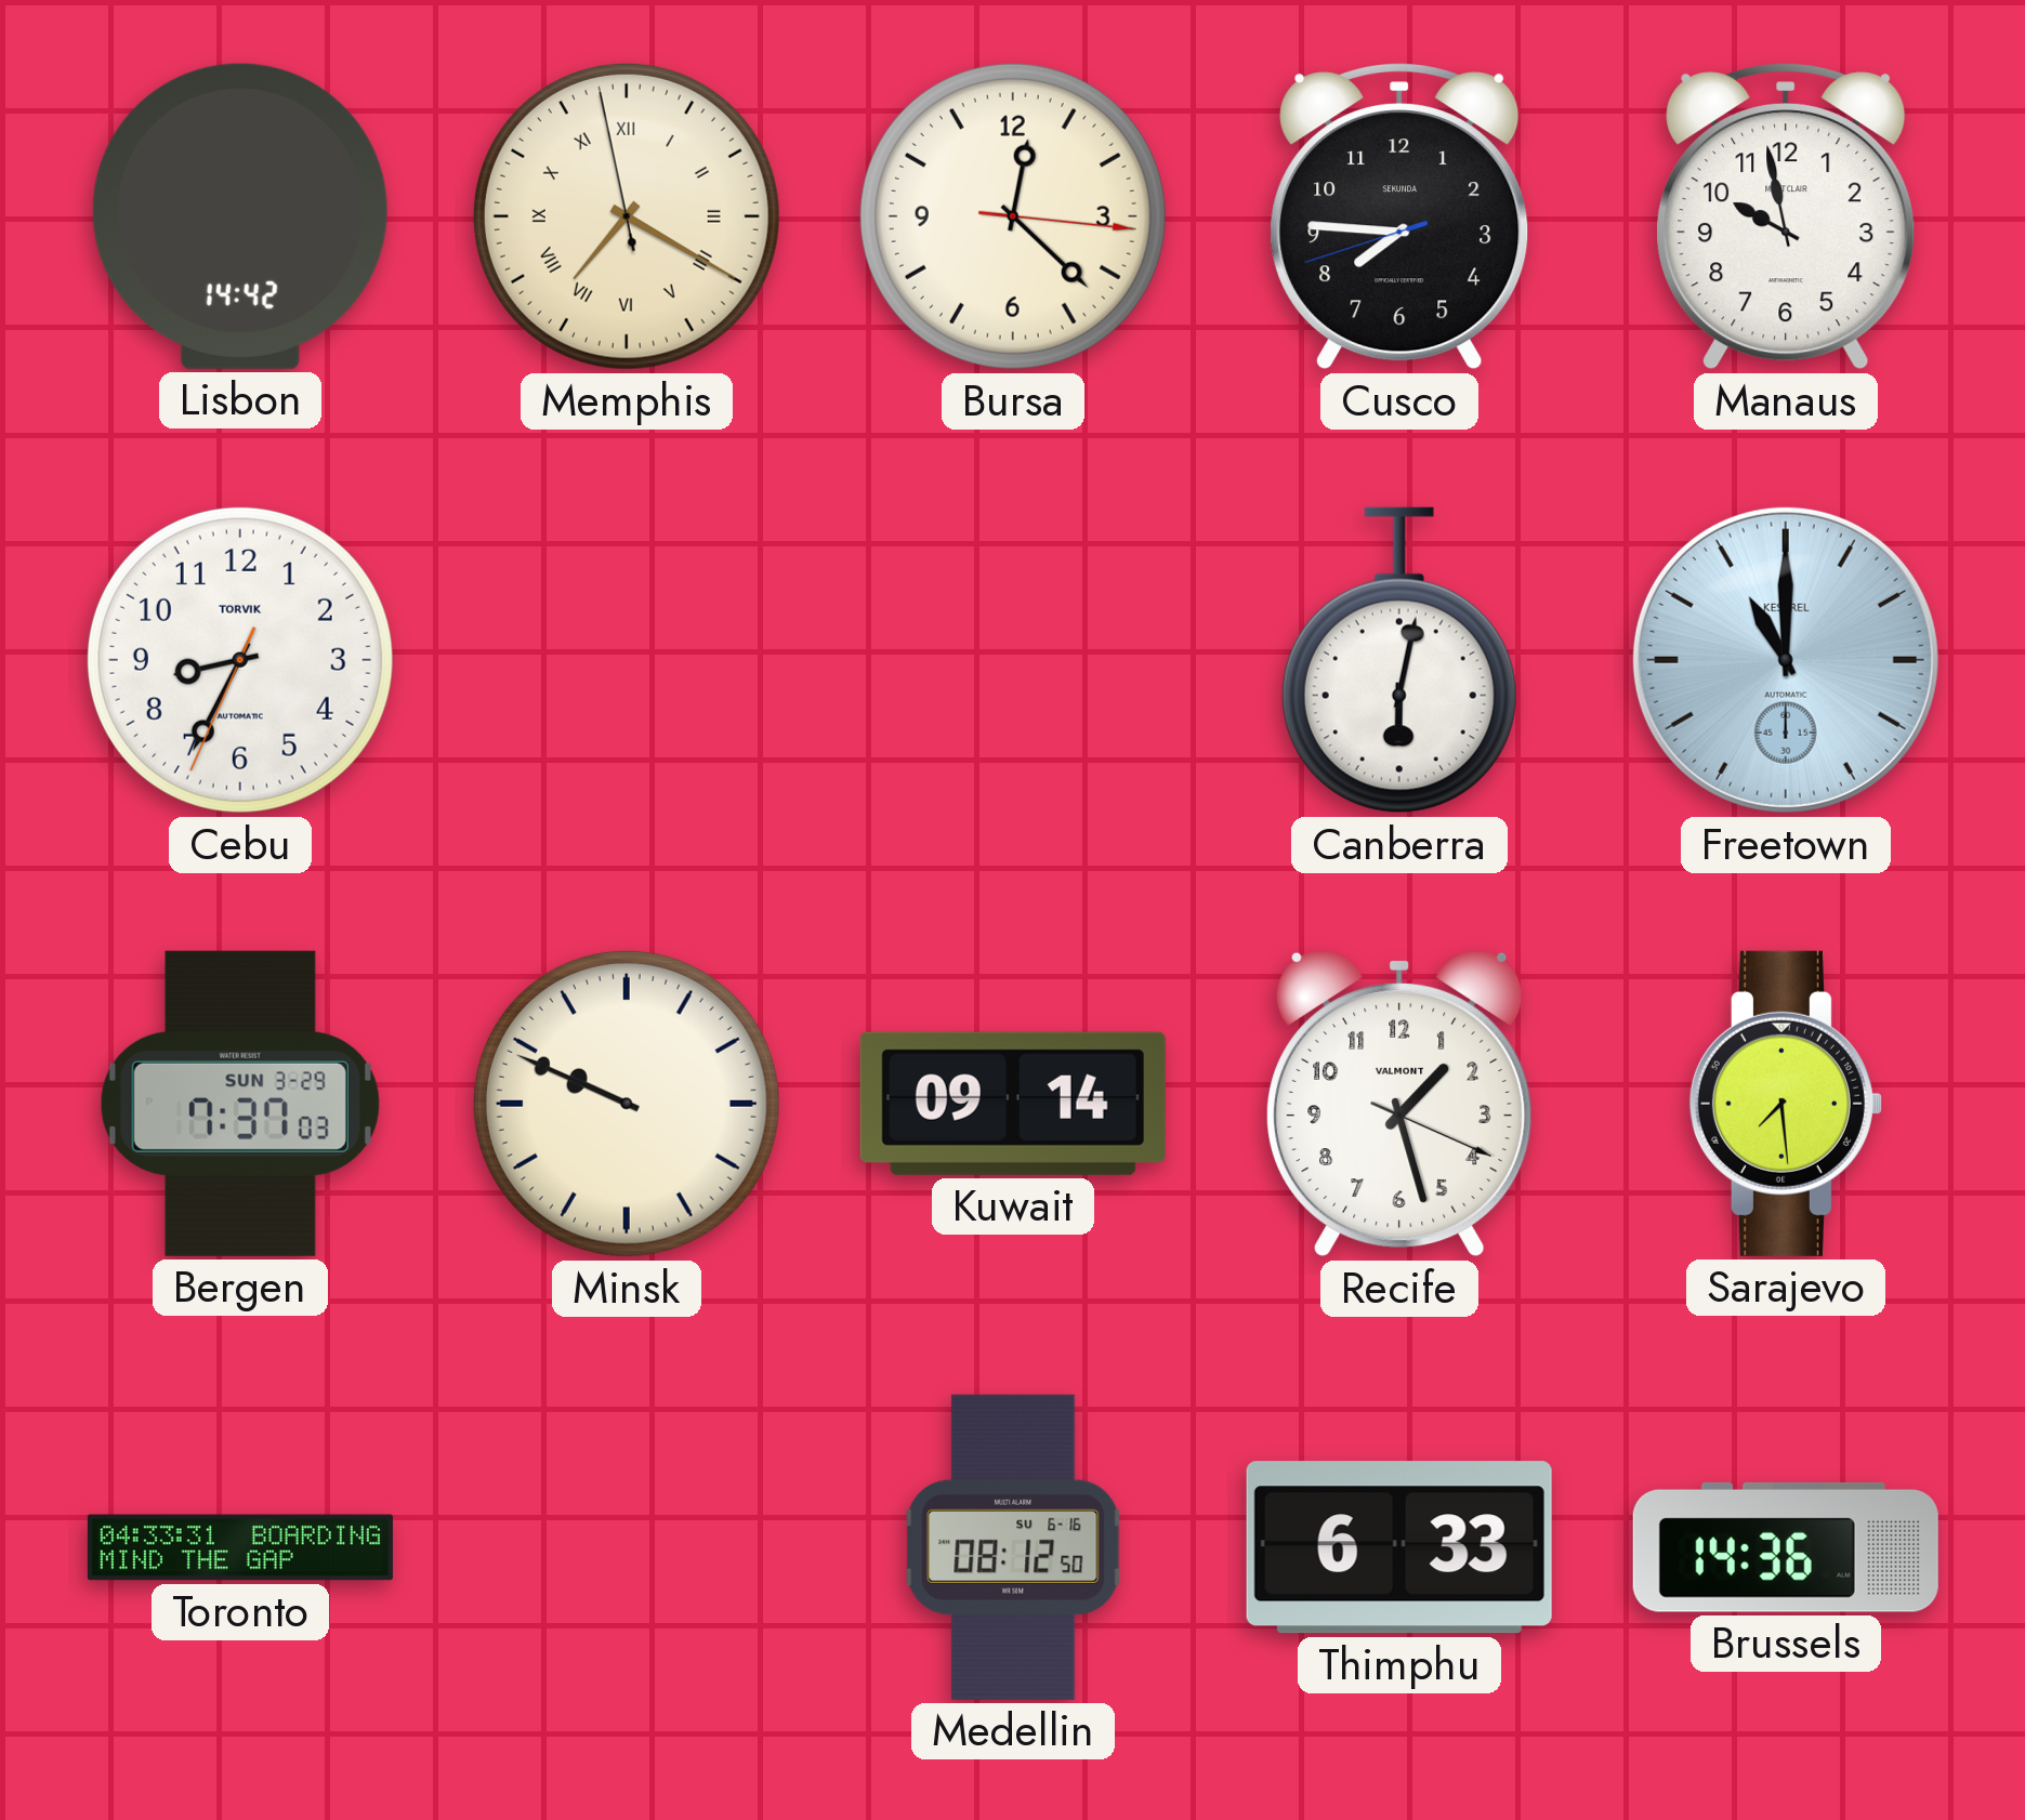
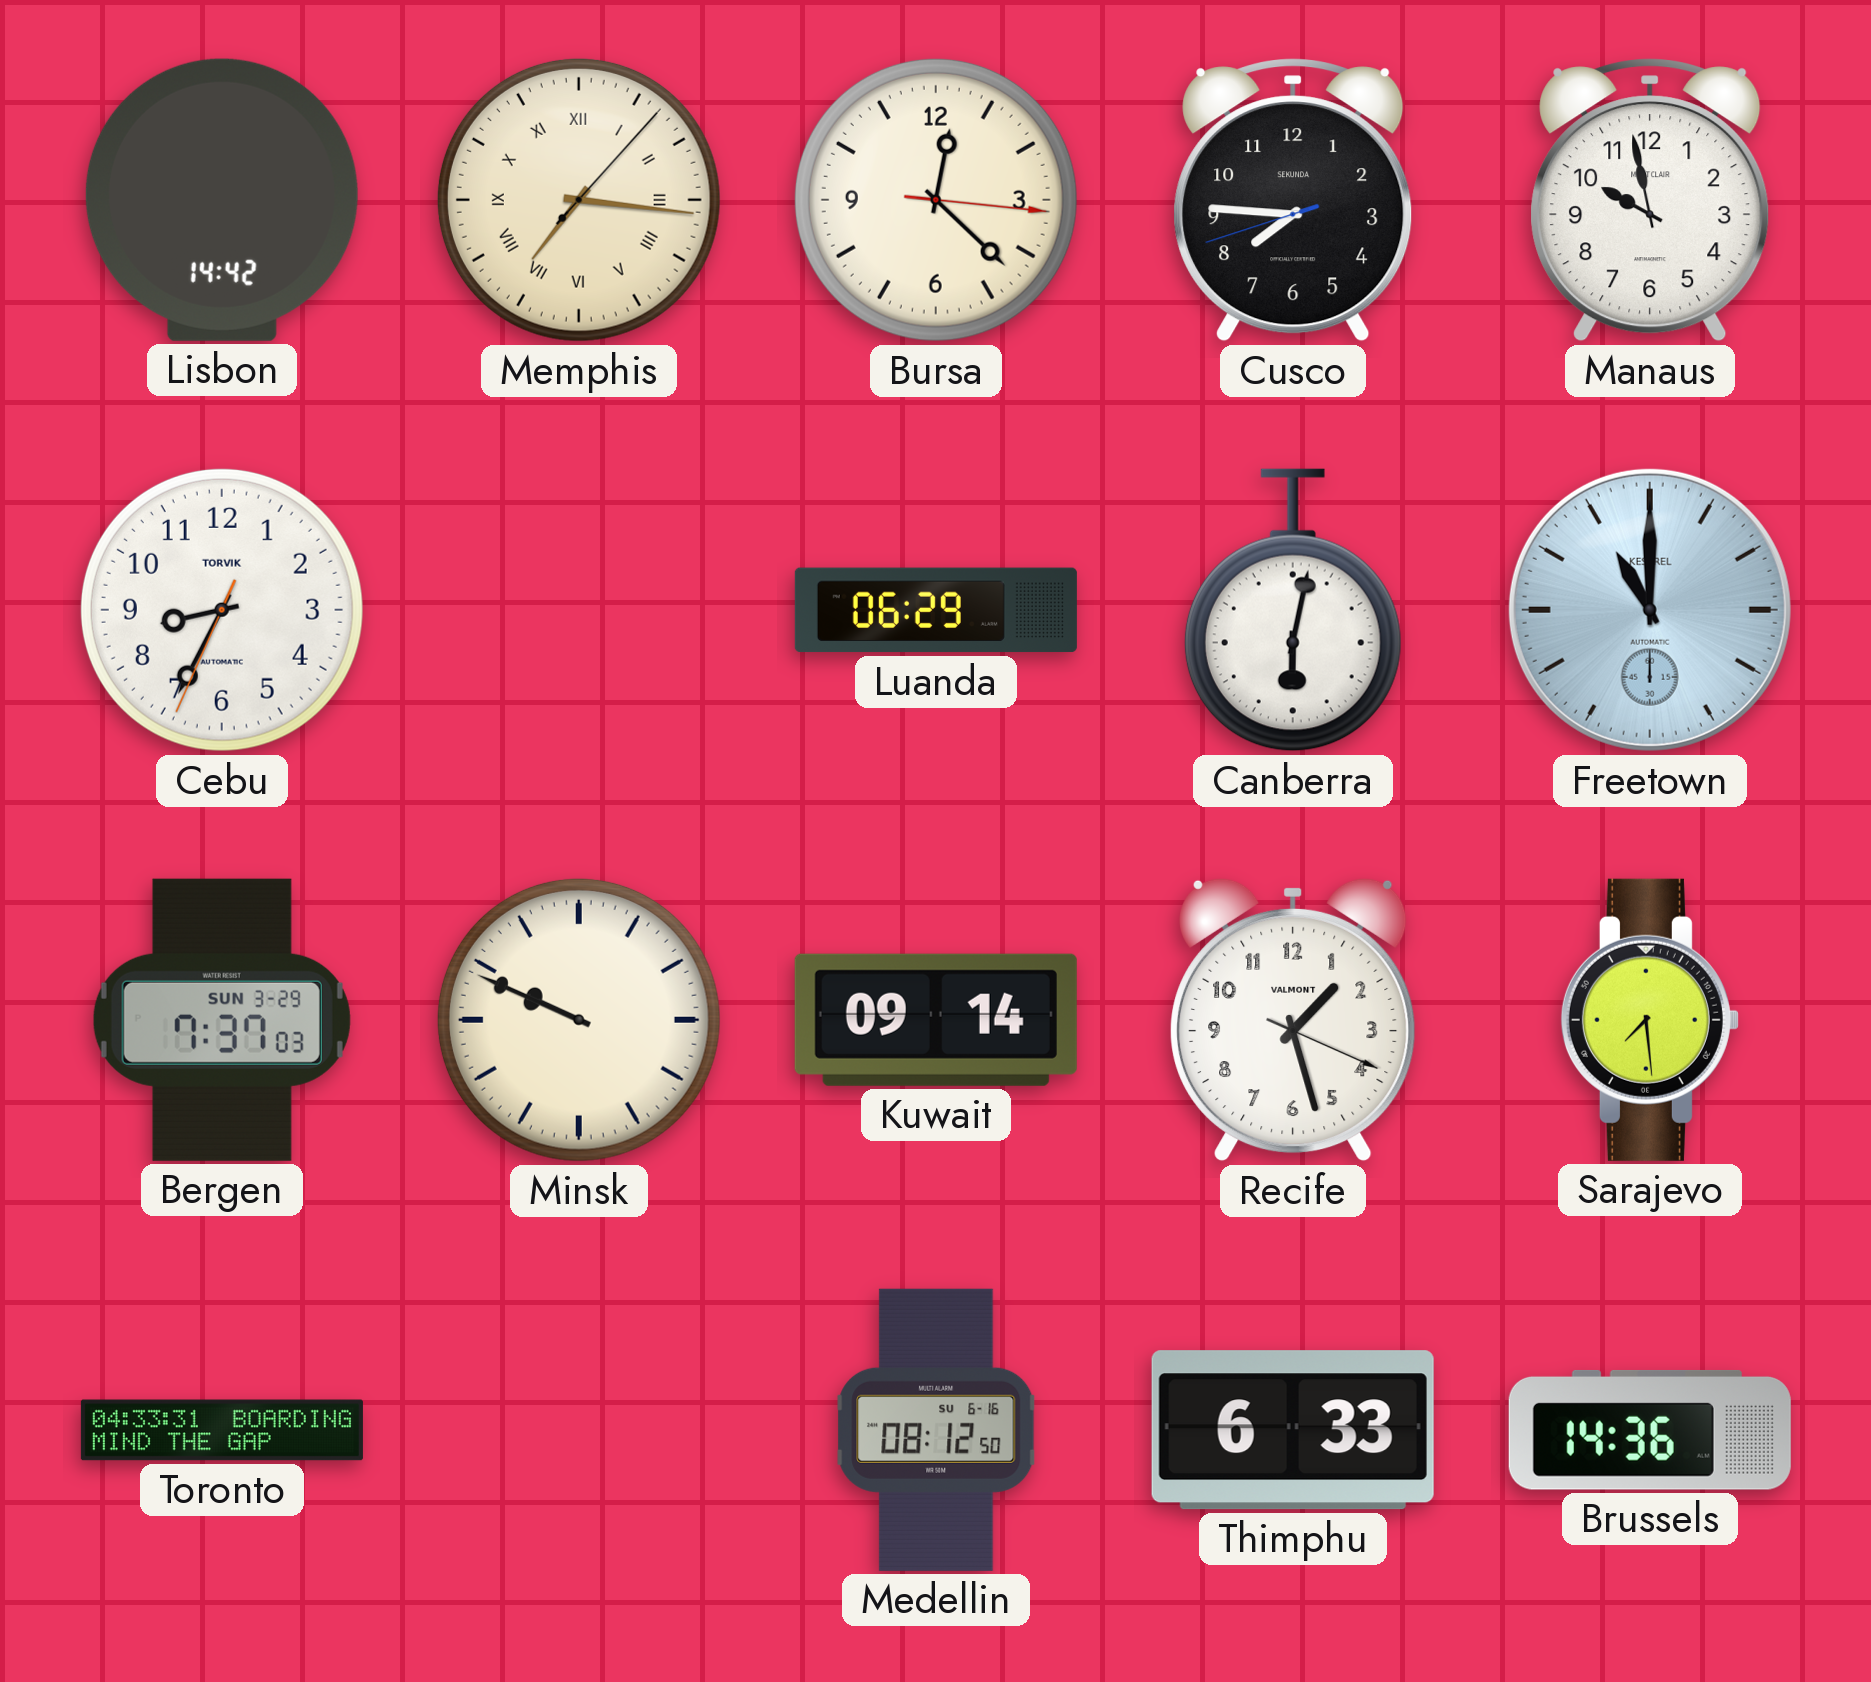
Memphis: 7:19 -> 7:16 (579, 200)
Luanda: none -> 06:29 (936, 610)
